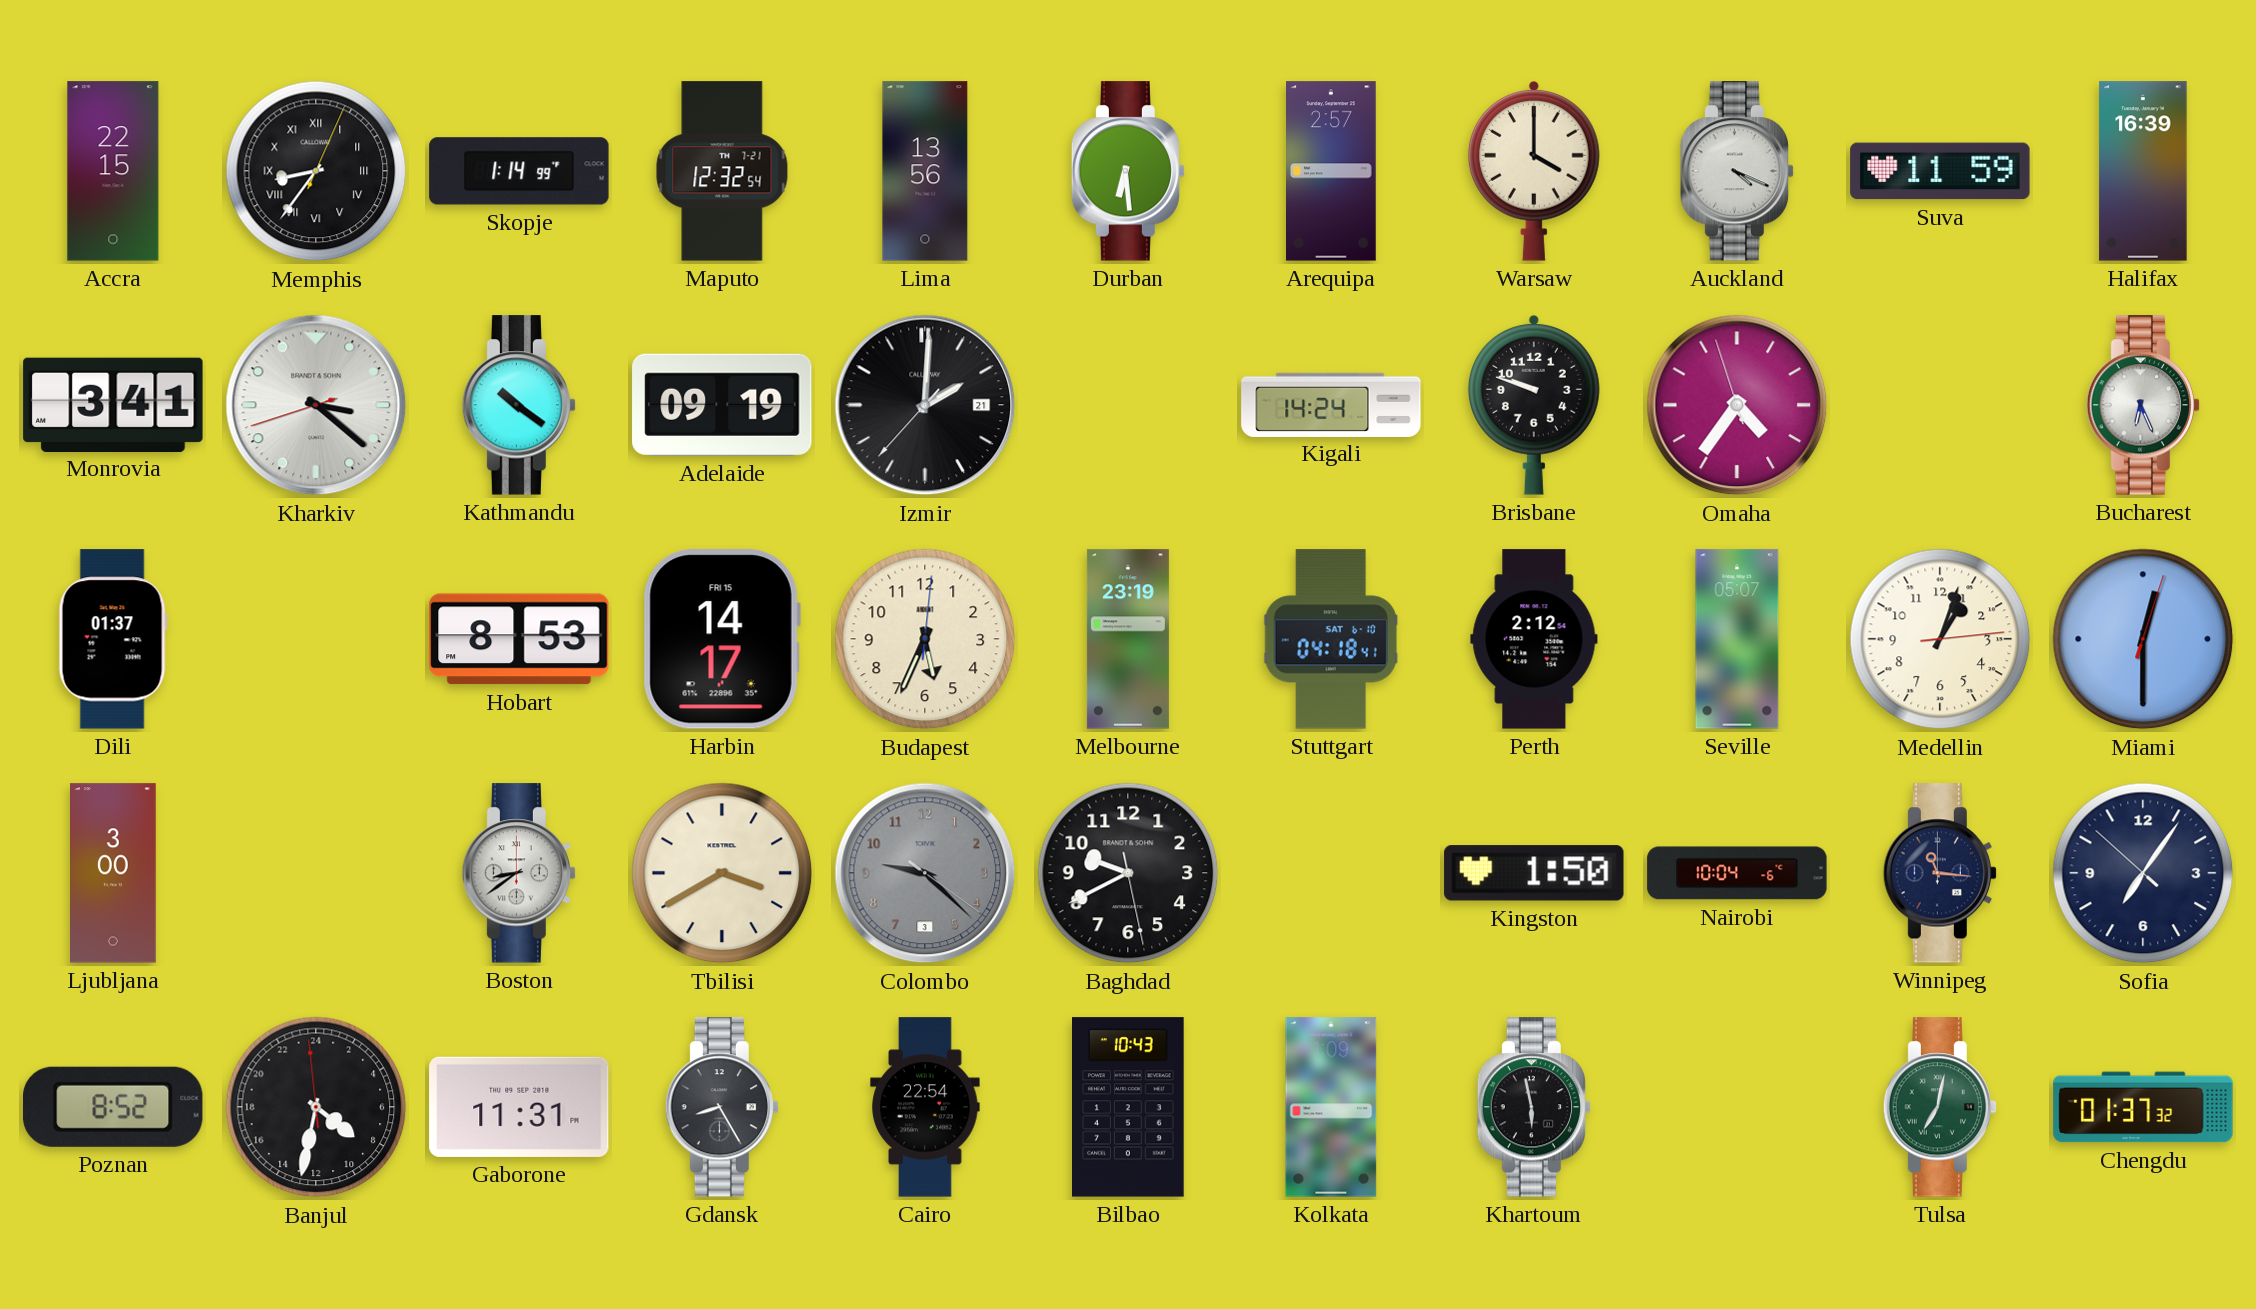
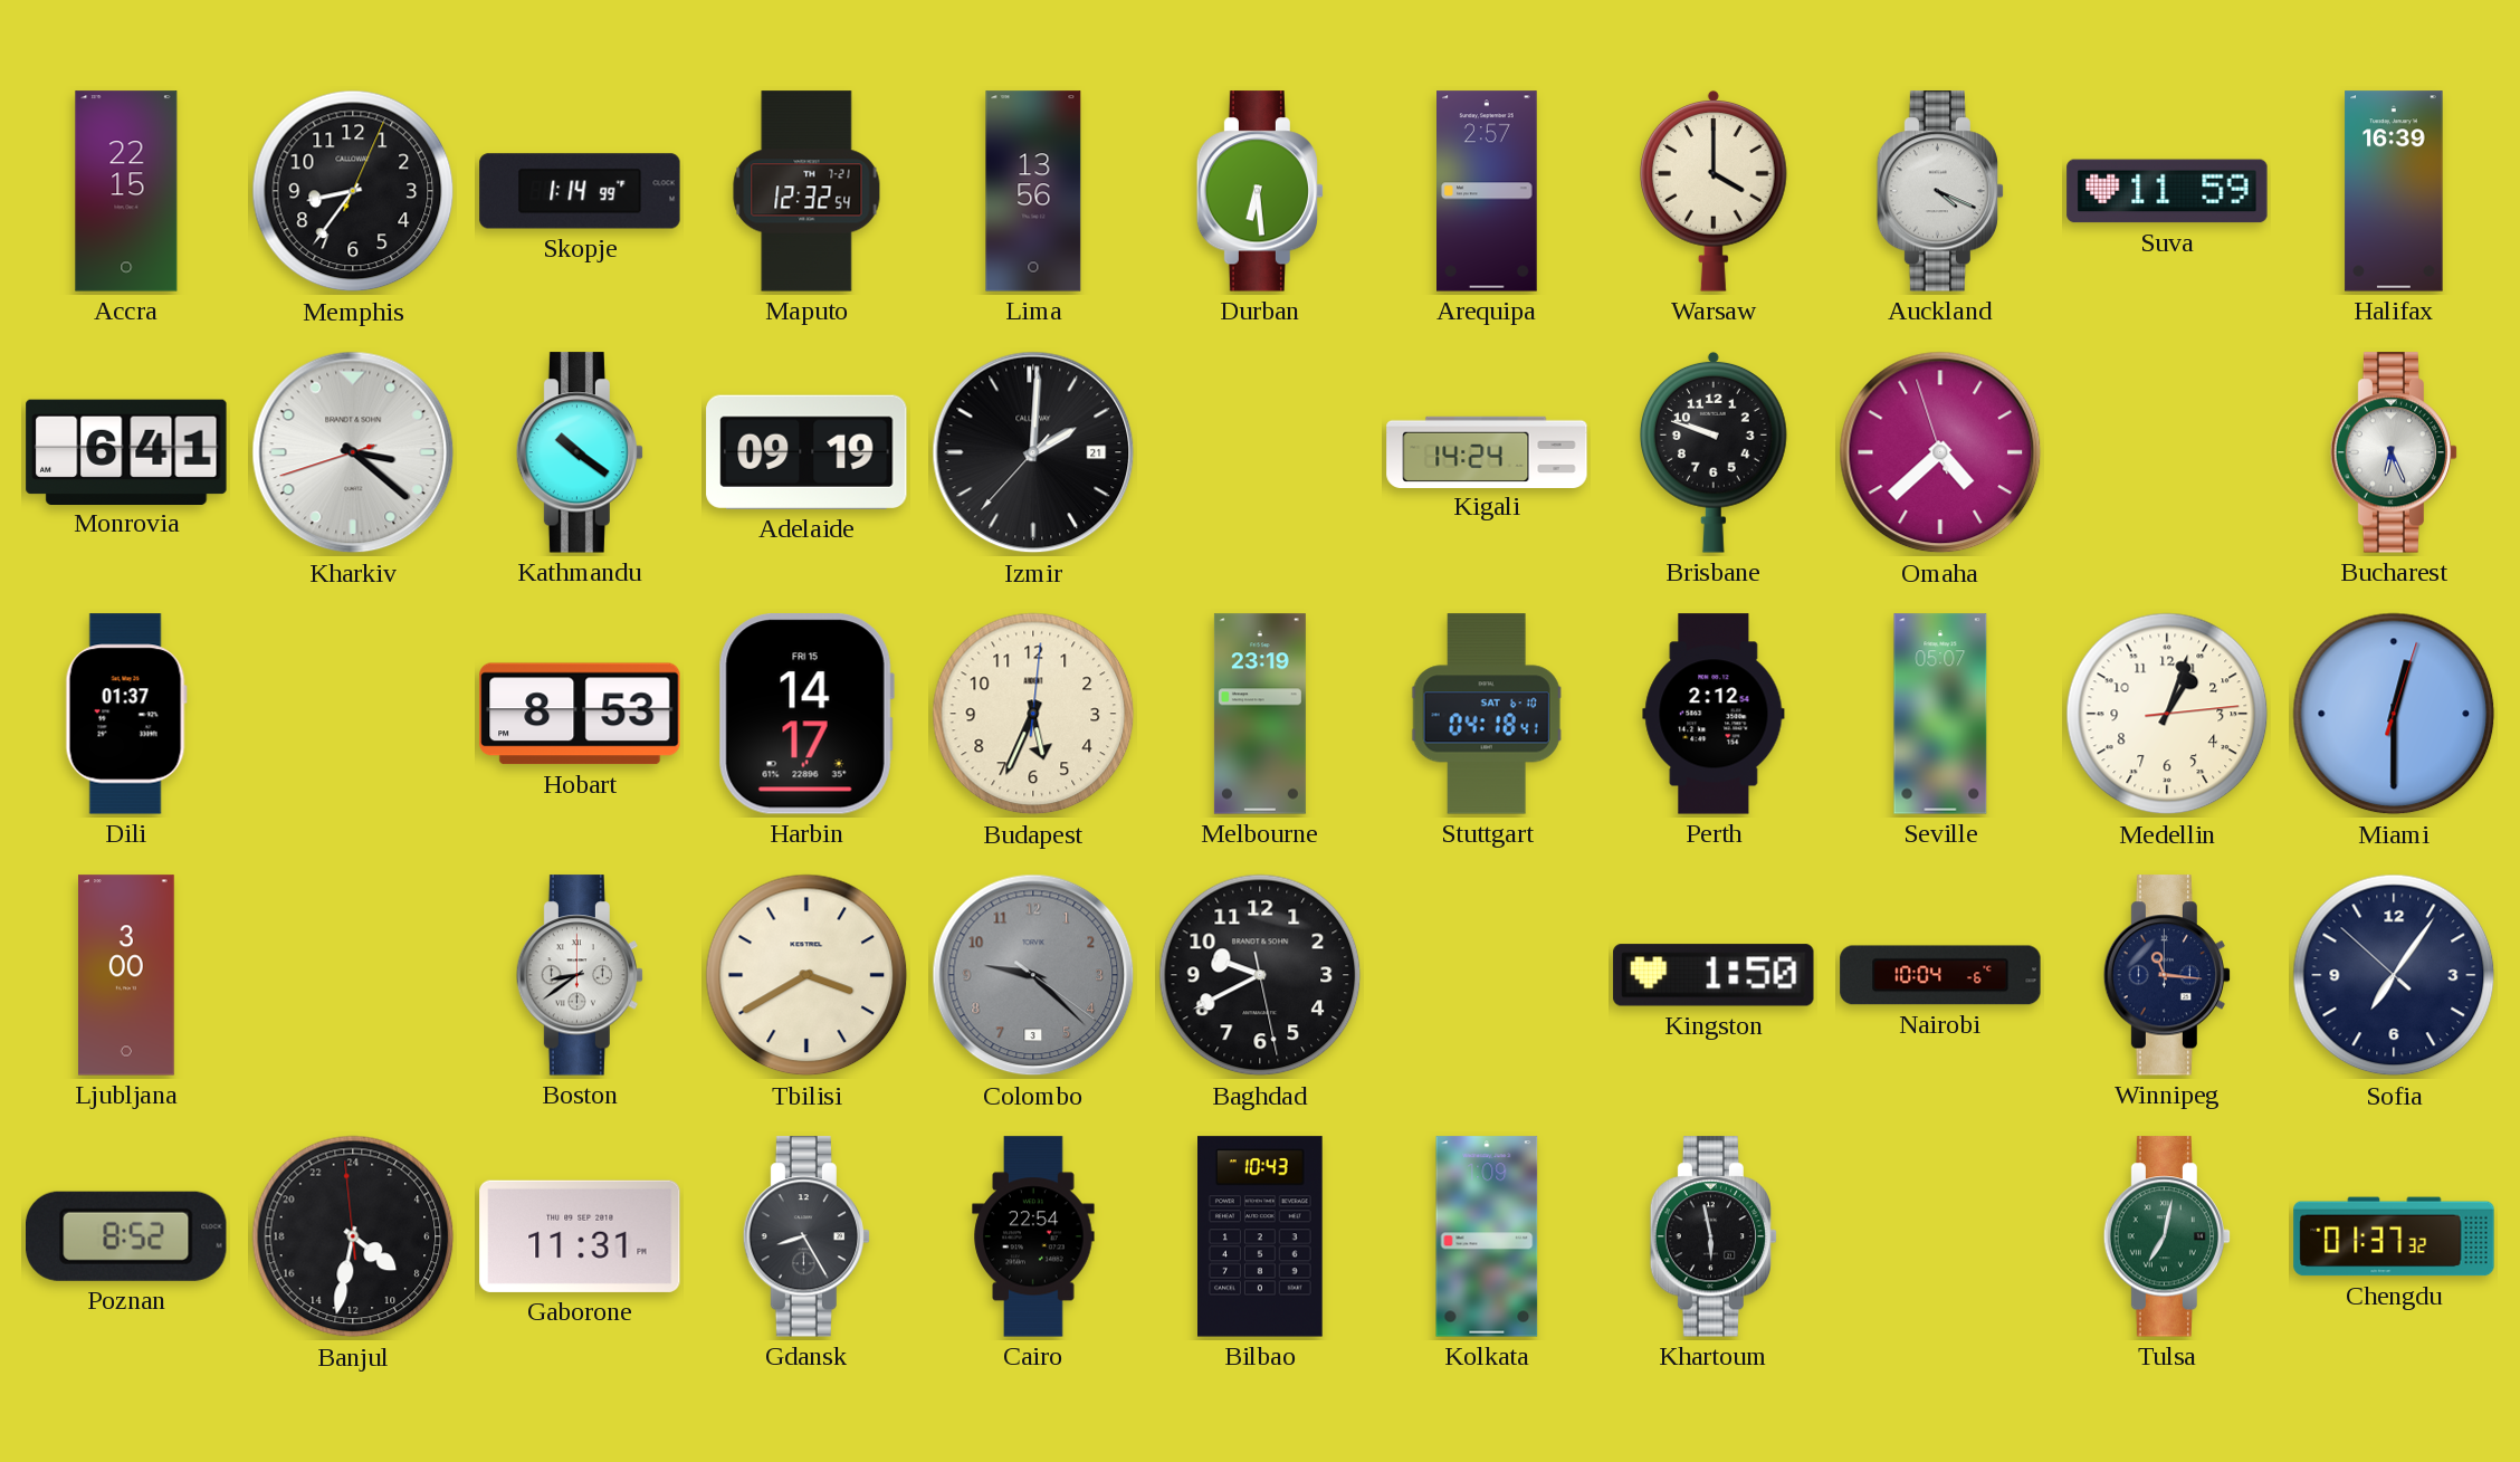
Memphis numerals: Roman -> Arabic (353, 191)
Monrovia: 3:41 -> 6:41 (126, 451)
Omaha: 4:35 -> 4:37 (1940, 452)
